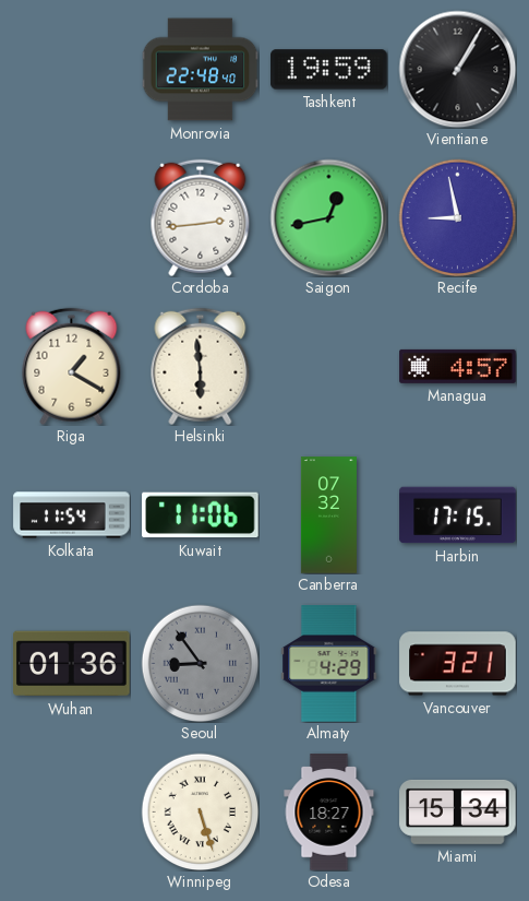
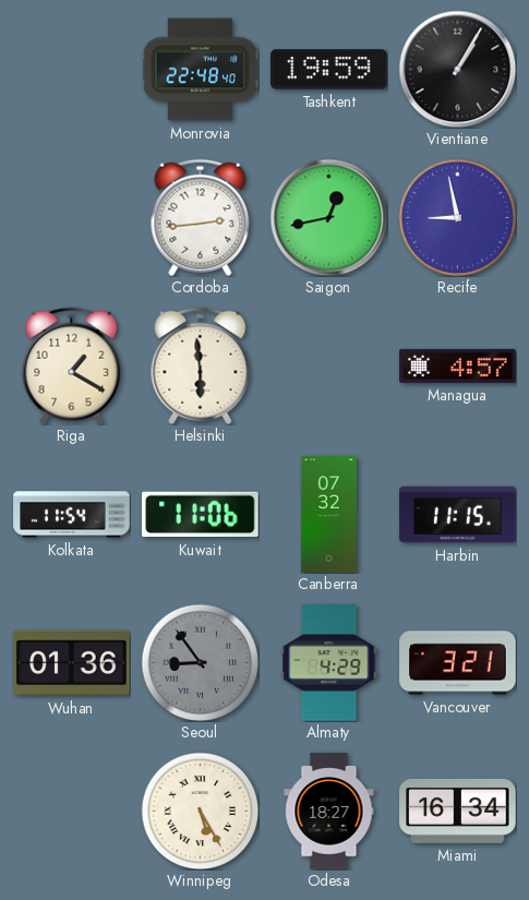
Harbin: 17:15 -> 11:15 (458, 515)
Winnipeg: 5:27 -> 5:25 (200, 811)
Miami: 15:34 -> 16:34 (458, 811)
